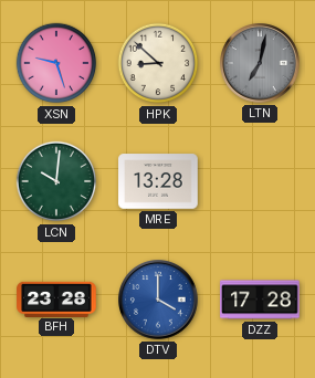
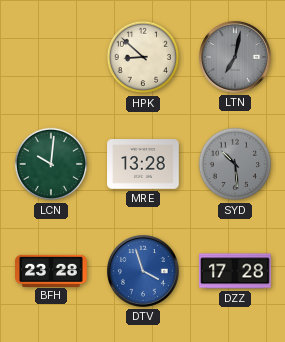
XSN: 9:27 -> none (56, 63)
SYD: none -> 10:29 (235, 164)
DTV: 4:00 -> 3:57 (144, 272)
